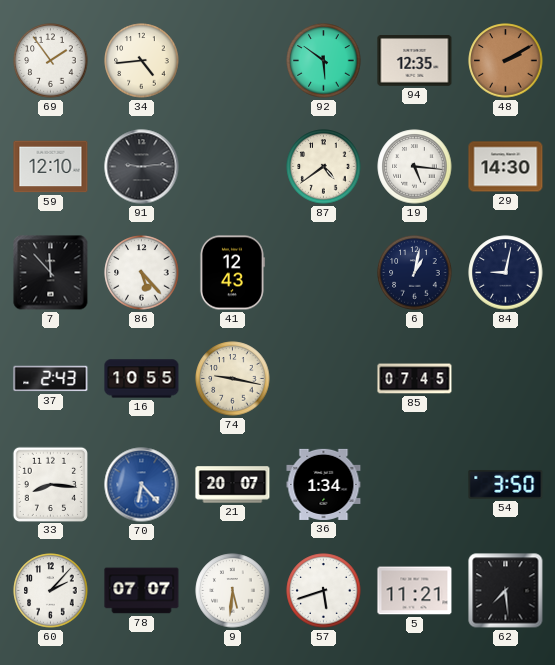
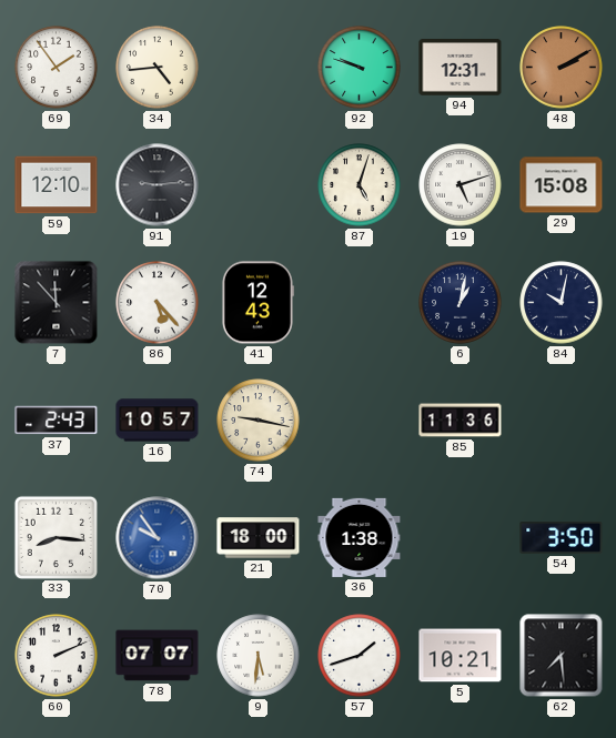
92: 5:51 -> 9:48 (360, 68)
94: 12:35 -> 12:31 (461, 68)
87: 4:39 -> 5:03 (360, 185)
19: 5:16 -> 5:12 (461, 185)
29: 14:30 -> 15:08 (562, 185)
84: 9:02 -> 10:02 (562, 303)
16: 10:55 -> 10:57 (158, 421)
85: 07:45 -> 11:36 (461, 421)
70: 6:23 -> 9:54 (158, 538)
21: 20:07 -> 18:00 (259, 538)
36: 1:34 -> 1:38 (360, 537)
60: 2:07 -> 2:11 (57, 656)
57: 5:42 -> 1:42 (360, 656)
5: 11:21 -> 10:21 (461, 656)
